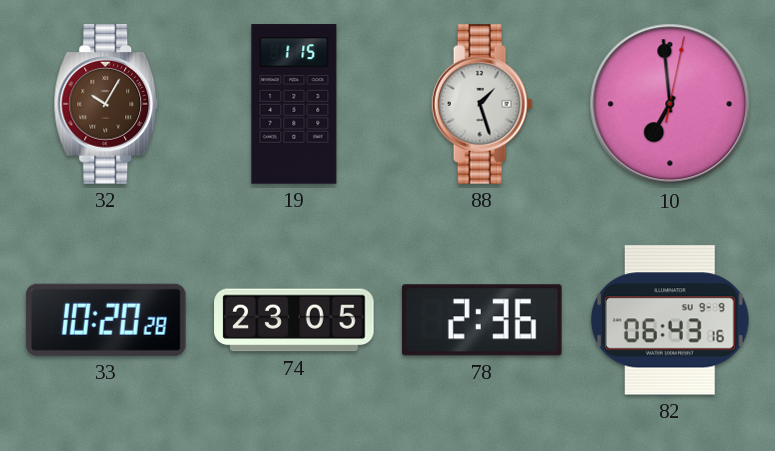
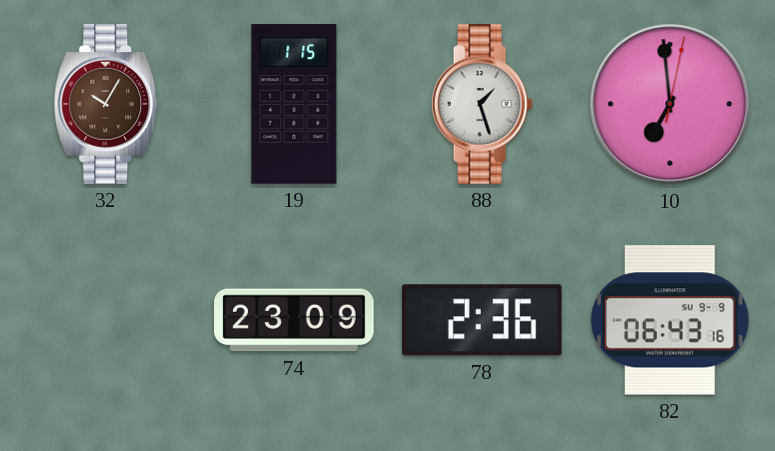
33: 10:20 -> none (106, 320)
74: 23:05 -> 23:09 (294, 320)
